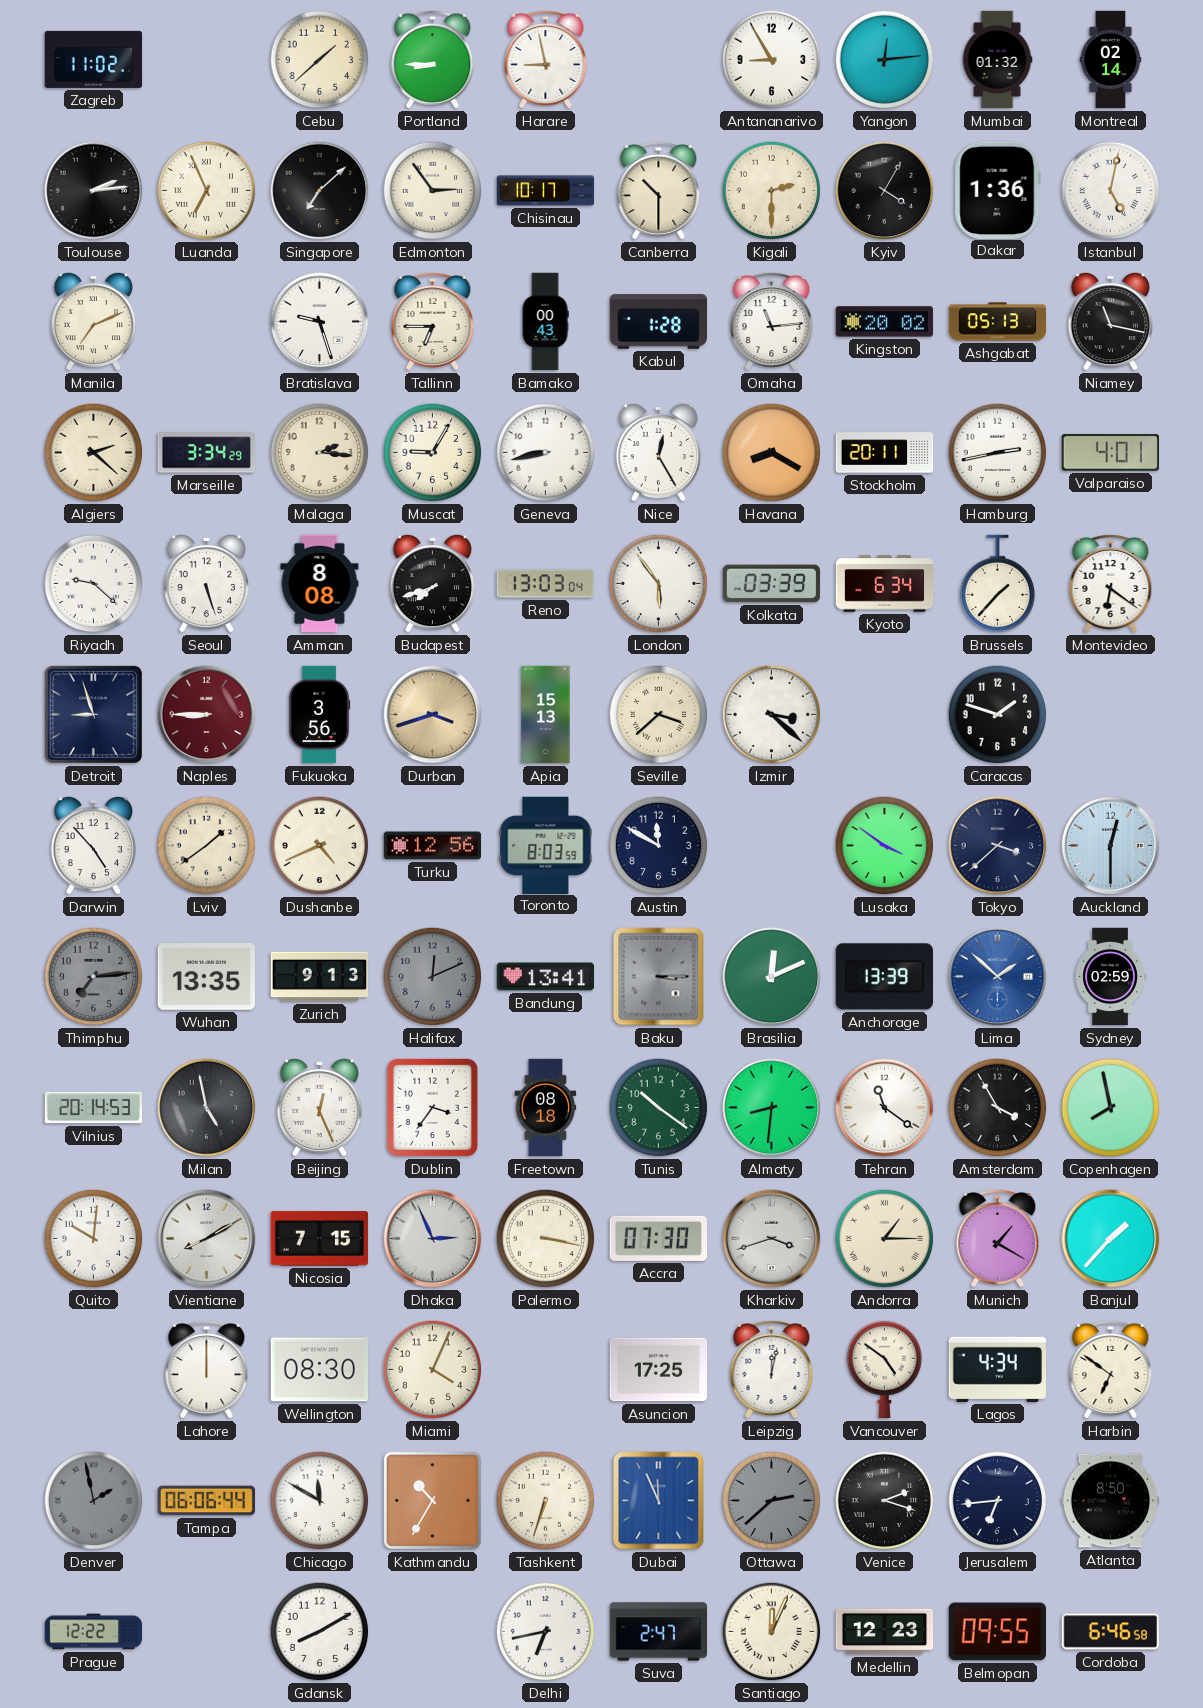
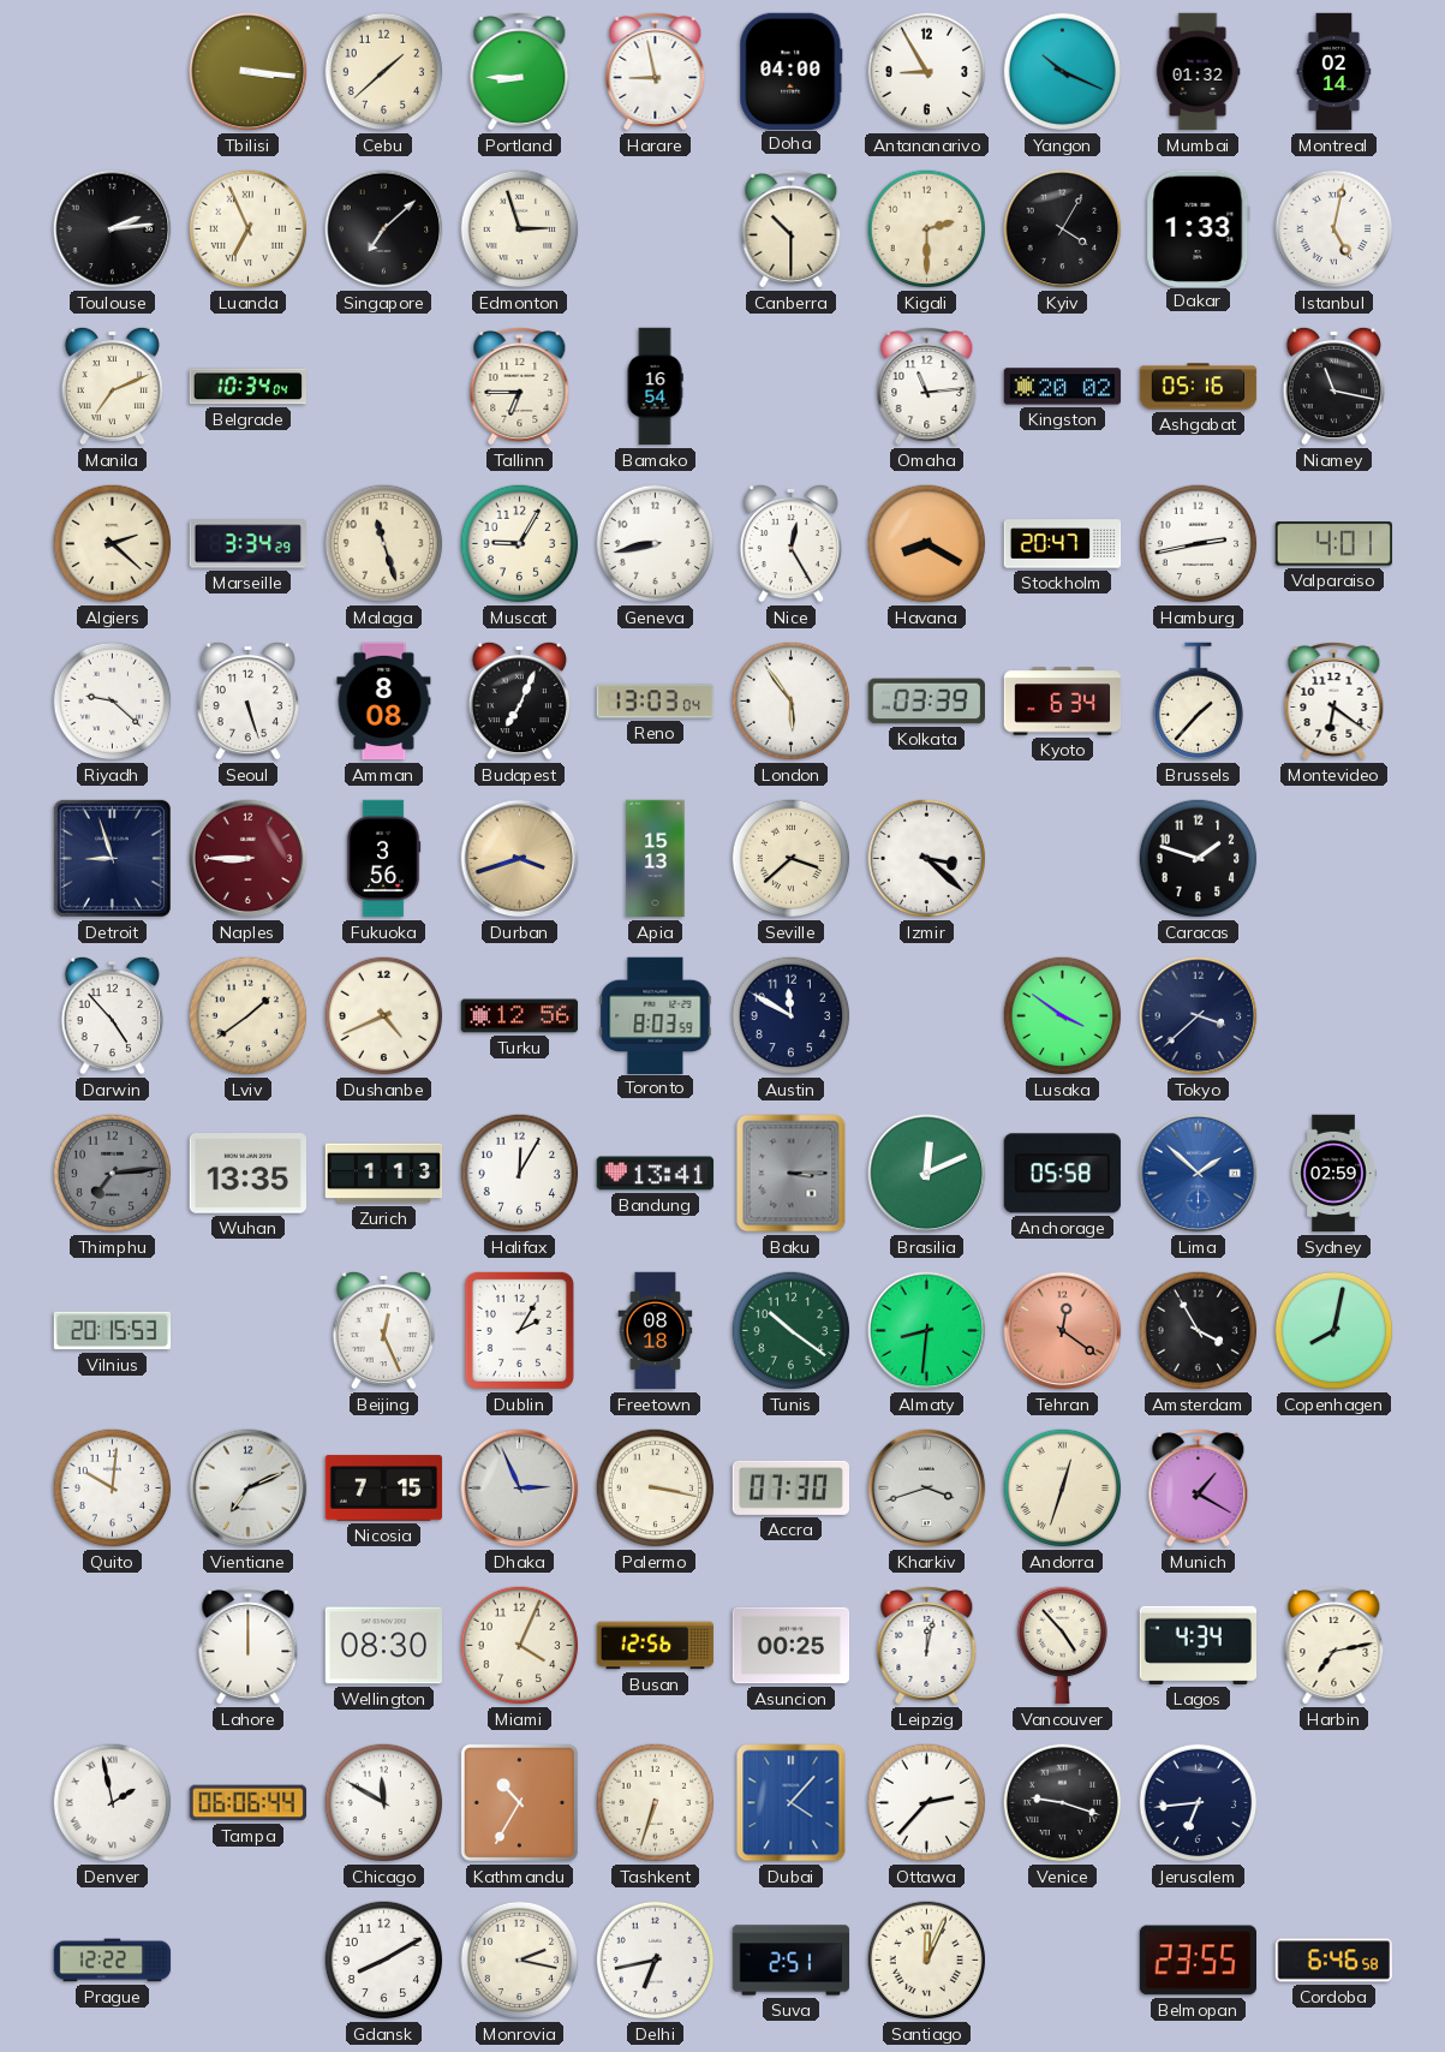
Zagreb: 11:02 -> none (94, 59)
Tbilisi: none -> 3:16 (249, 72)
Doha: none -> 04:00 (792, 71)
Yangon: 12:14 -> 10:19 (1063, 72)
Edmonton: 2:54 -> 2:57 (520, 229)
Chisinau: 10:17 -> none (546, 191)
Dakar: 1:36 -> 1:33 (1199, 228)
Belgrade: none -> 10:34 (247, 387)
Bratislava: 9:27 -> none (320, 322)
Bamako: 00:43 -> 16:54 (655, 387)
Kabul: 1:28 -> none (659, 322)
Ashgabat: 05:13 -> 05:16 (1199, 387)
Malaga: 2:16 -> 11:27 (384, 544)
Stockholm: 20:11 -> 20:47 (1063, 544)
Budapest: 7:42 -> 7:04 (519, 700)
Auckland: 12:30 -> none (1111, 846)
Zurich: 9:13 -> 1:13 (384, 1174)
Halifax: 12:11 -> 12:05 (520, 1174)
Halifax dial: grey -> white (520, 1174)
Anchorage: 13:39 -> 05:58 (1062, 1174)
Vilnius: 20:14 -> 20:15 (113, 1331)
Milan: 4:58 -> none (207, 1108)
Dublin: 3:36 -> 2:05 (519, 1330)
Tehran: 11:21 -> 12:21 (1063, 1331)
Tehran dial: white -> salmon (1063, 1331)
Copenhagen: 7:58 -> 8:02 (1334, 1331)
Vientiane: 8:10 -> 7:11 (249, 1489)
Andorra: 1:15 -> 12:33 (1063, 1489)
Banjul: 1:37 -> none (1111, 1239)
Busan: none -> 12:56 (656, 1646)
Asuncion: 17:25 -> 00:25 (792, 1646)
Vancouver: 4:51 -> 4:53 (1063, 1646)
Harbin: 6:51 -> 7:13 (1334, 1646)
Denver dial: grey -> white (113, 1803)
Dubai: 11:56 -> 4:07 (792, 1803)
Ottawa: 2:38 -> 2:37 (927, 1803)
Ottawa dial: grey -> white (927, 1803)
Venice: 2:18 -> 9:18 (1063, 1803)
Atlanta: 8:50 -> none (1111, 1501)
Monrovia: none -> 2:17 (520, 1961)
Suva: 2:47 -> 2:51 (792, 1961)
Medellin: 12:23 -> none (885, 1632)
Belmopan: 09:55 -> 23:55 (1198, 1961)
